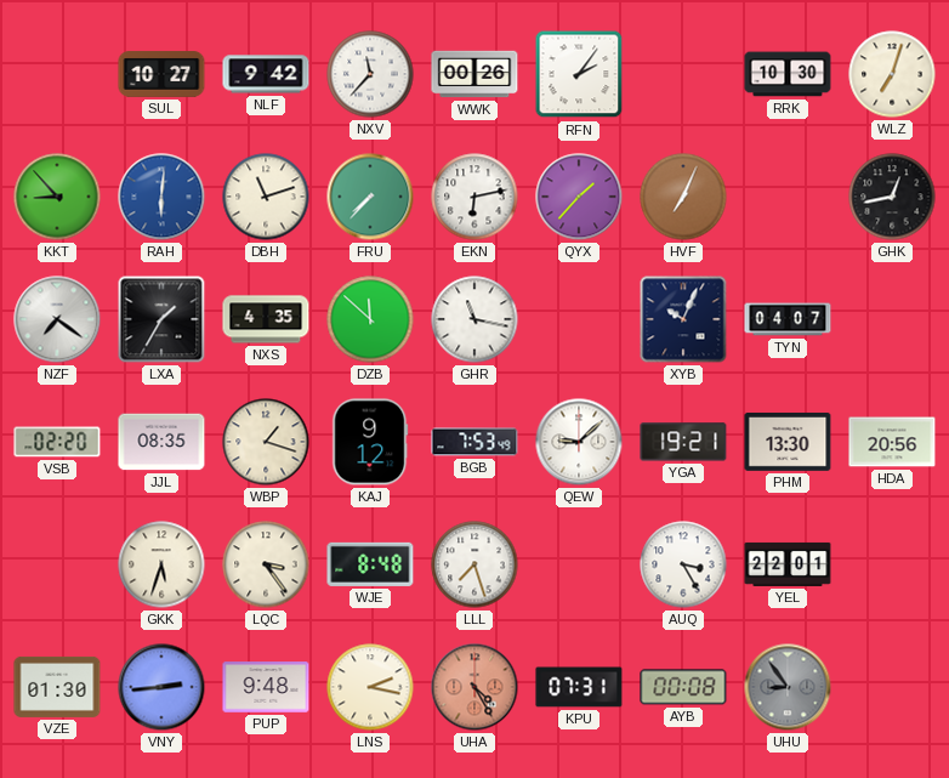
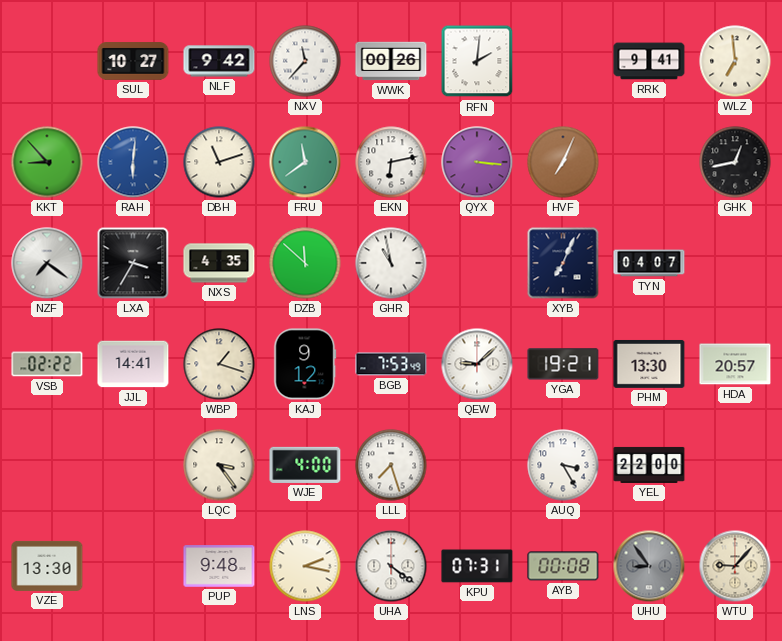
RFN: 2:06 -> 2:01 (477, 61)
RRK: 10:30 -> 9:41 (649, 61)
WLZ: 7:03 -> 6:59 (735, 61)
FRU: 7:37 -> 11:39 (305, 162)
QYX: 1:37 -> 3:16 (477, 162)
LXA: 1:35 -> 3:35 (133, 263)
GHR: 11:17 -> 10:58 (391, 263)
XYB: 10:04 -> 7:04 (563, 263)
VSB: 02:20 -> 02:22 (47, 364)
JJL: 08:35 -> 14:41 (133, 364)
HDA: 20:56 -> 20:57 (735, 364)
GKK: 5:33 -> none (161, 564)
WJE: 8:48 -> 4:00 (305, 465)
YEL: 22:01 -> 22:00 (649, 465)
VZE: 01:30 -> 13:30 (47, 566)
VNY: 2:44 -> none (161, 687)
UHA: 4:25 -> 4:21 (391, 566)
UHA dial: salmon -> white (391, 566)
WTU: none -> 9:07 (735, 566)
